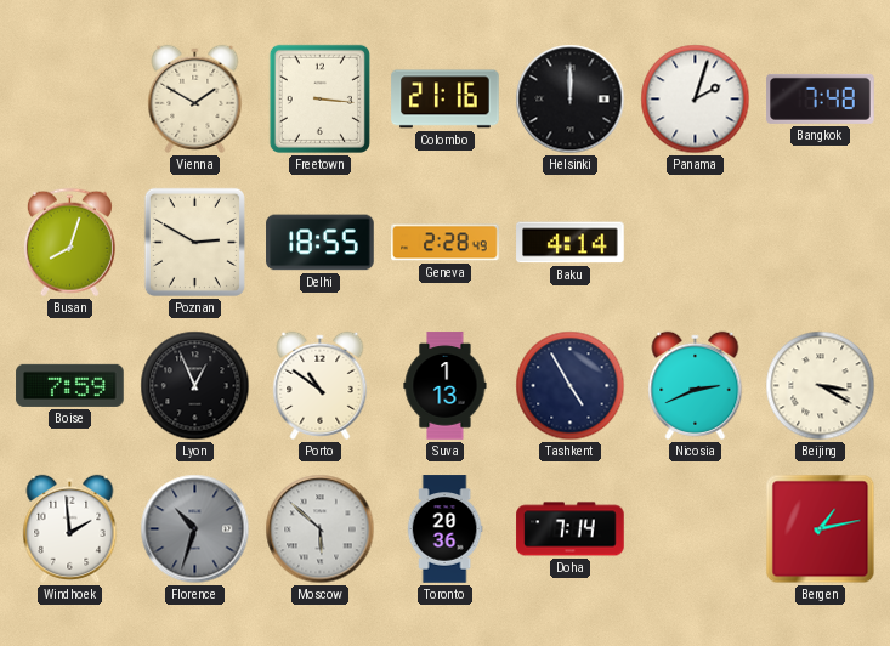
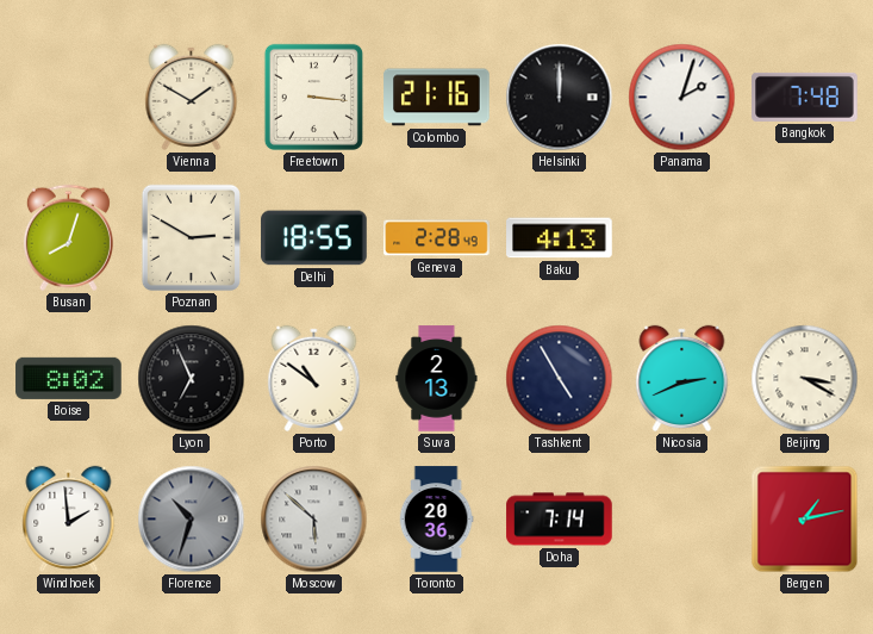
Baku: 4:14 -> 4:13 (560, 238)
Boise: 7:59 -> 8:02 (69, 378)
Lyon: 12:56 -> 6:56 (192, 379)
Suva: 1:13 -> 2:13 (437, 379)
